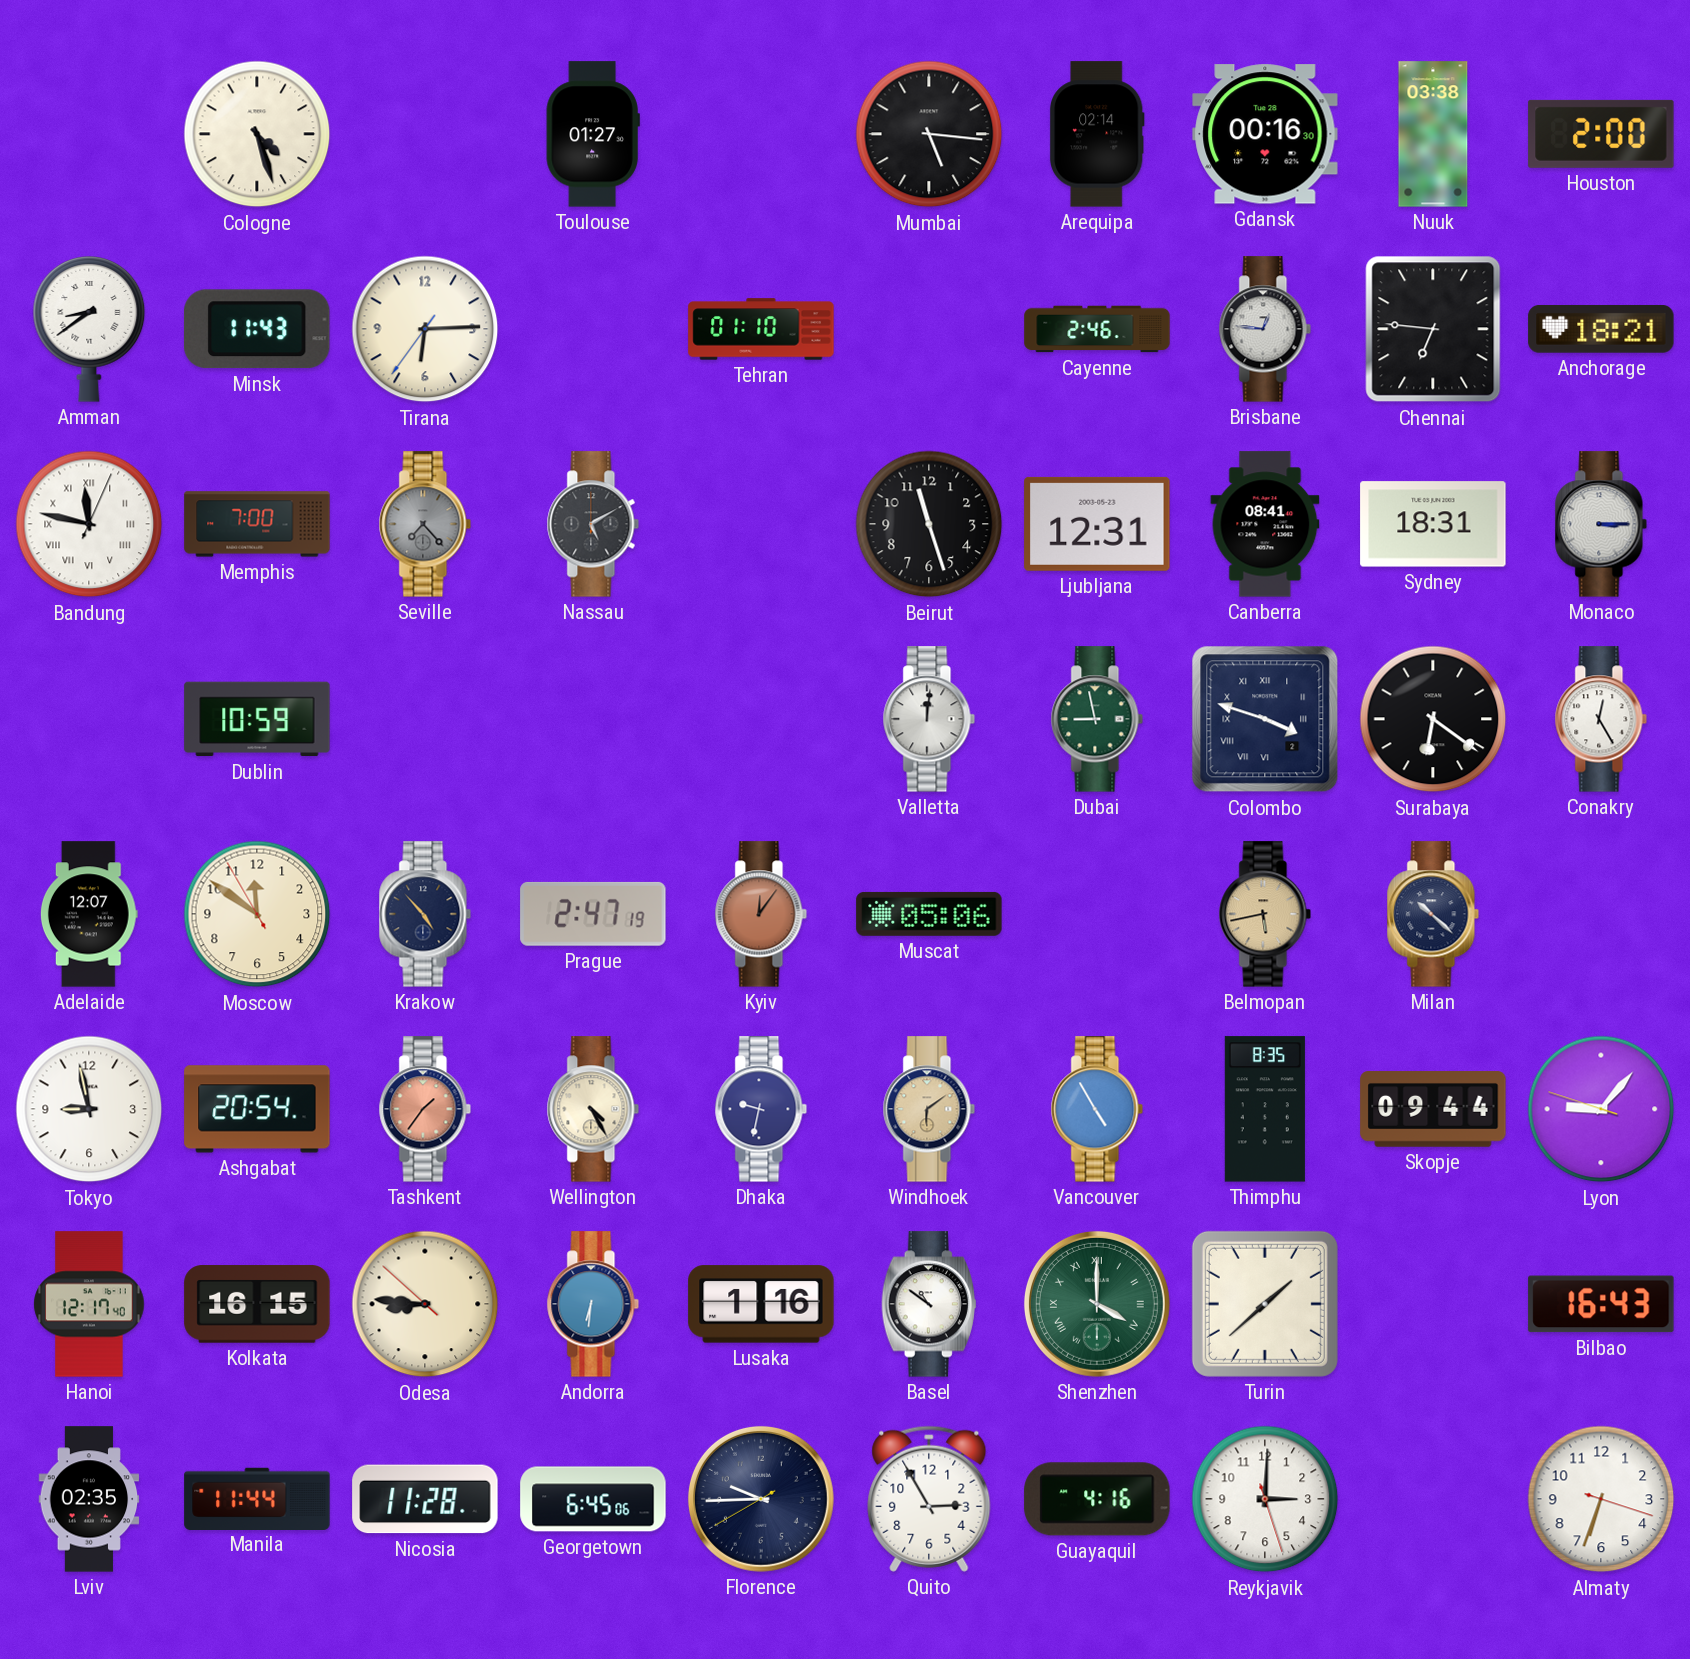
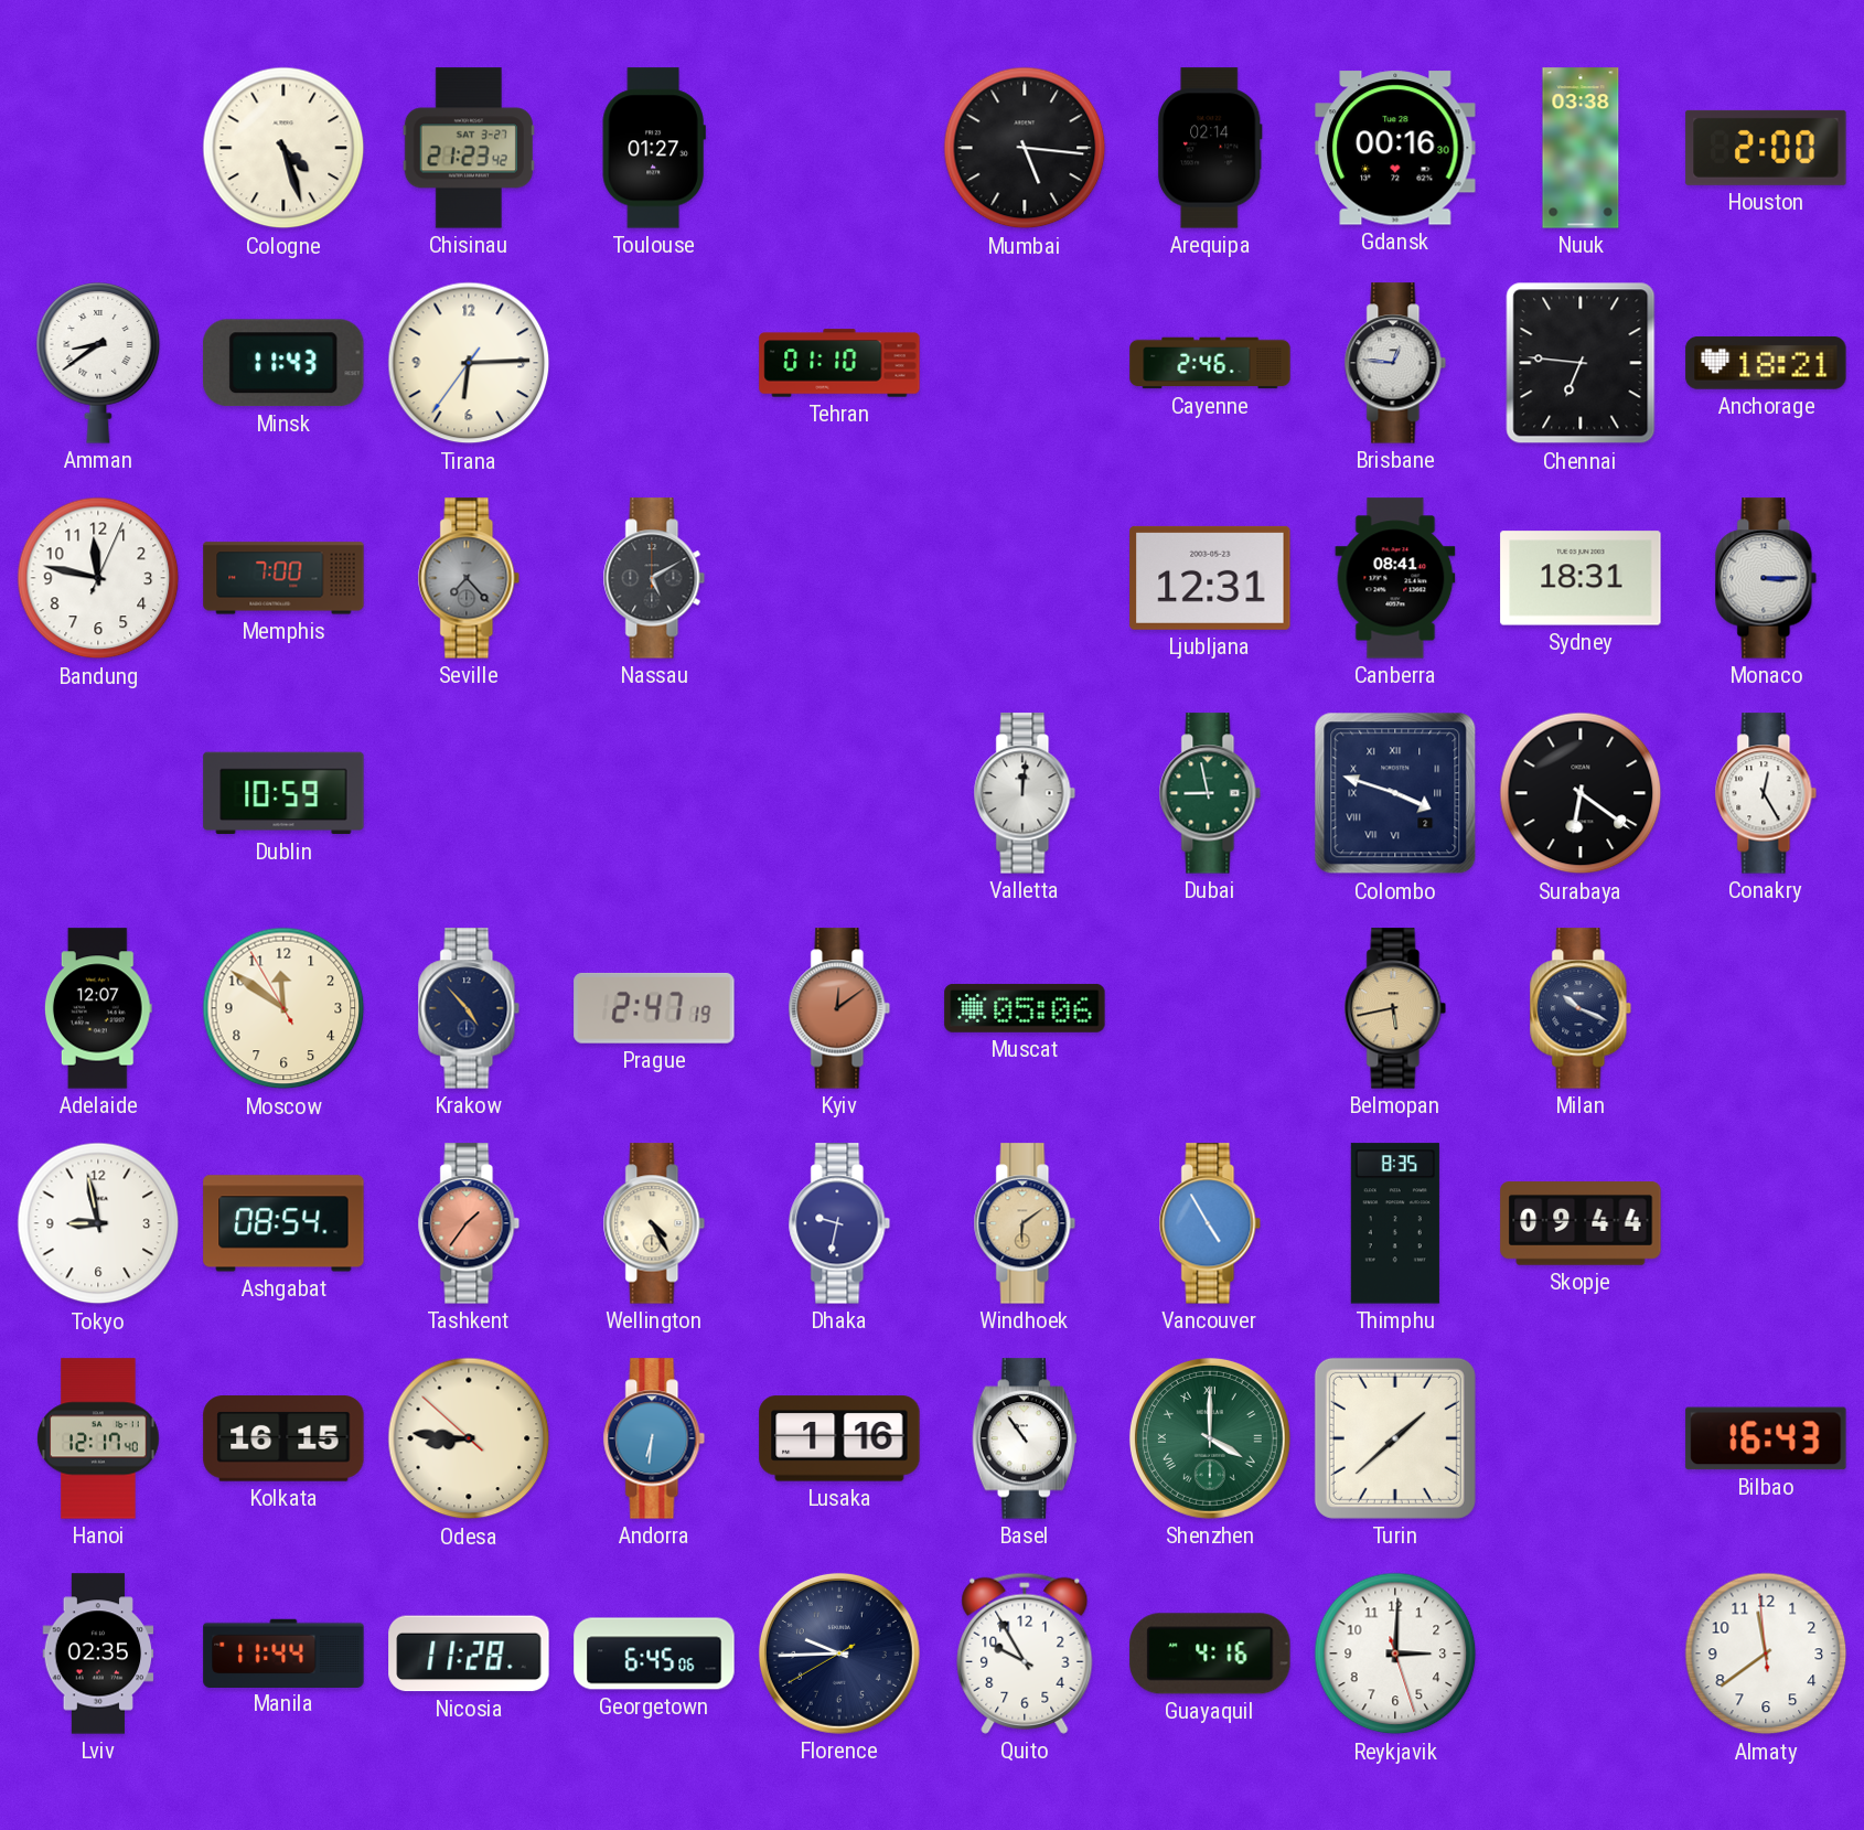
Chisinau: none -> 21:23 (469, 148)
Bandung numerals: Roman -> Arabic (98, 578)
Beirut: 11:27 -> none (929, 524)
Kyiv: 12:06 -> 12:09 (839, 1008)
Milan: 10:22 -> 10:19 (1581, 1008)
Ashgabat: 20:54 -> 08:54 (283, 1223)
Lyon: 9:06 -> none (1601, 1109)
Basel: 10:51 -> 10:54 (1025, 1438)
Quito: 2:55 -> 9:55 (1025, 1654)
Almaty: 6:33 -> 11:38 (1766, 1654)
